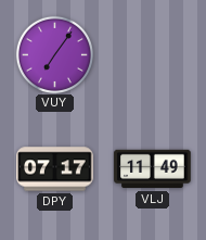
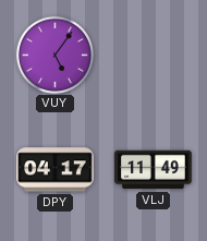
VUY: 7:06 -> 5:06 (54, 55)
DPY: 07:17 -> 04:17 (56, 170)
